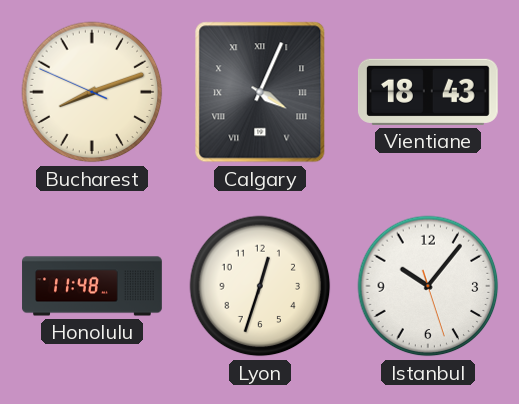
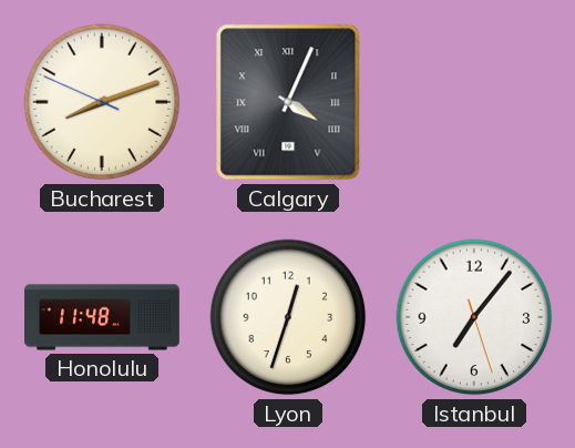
Vientiane: 18:43 -> none (428, 92)
Istanbul: 10:06 -> 7:06 (474, 317)
